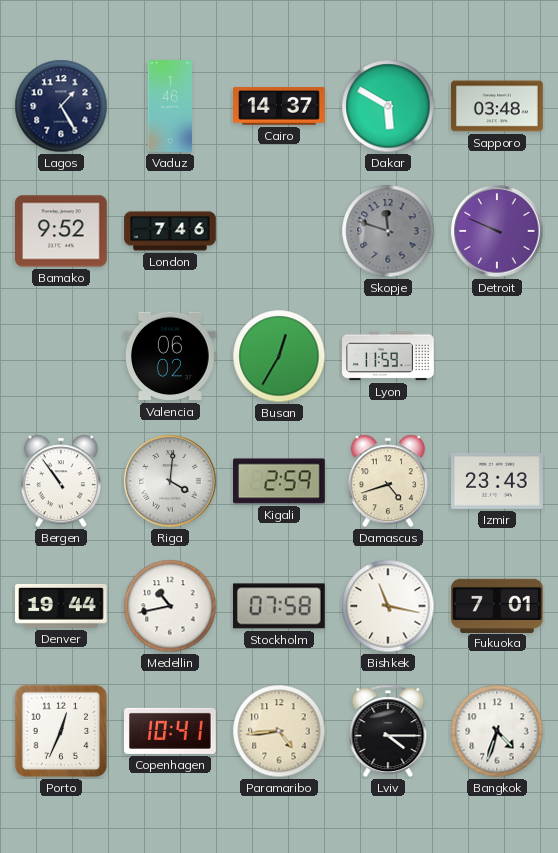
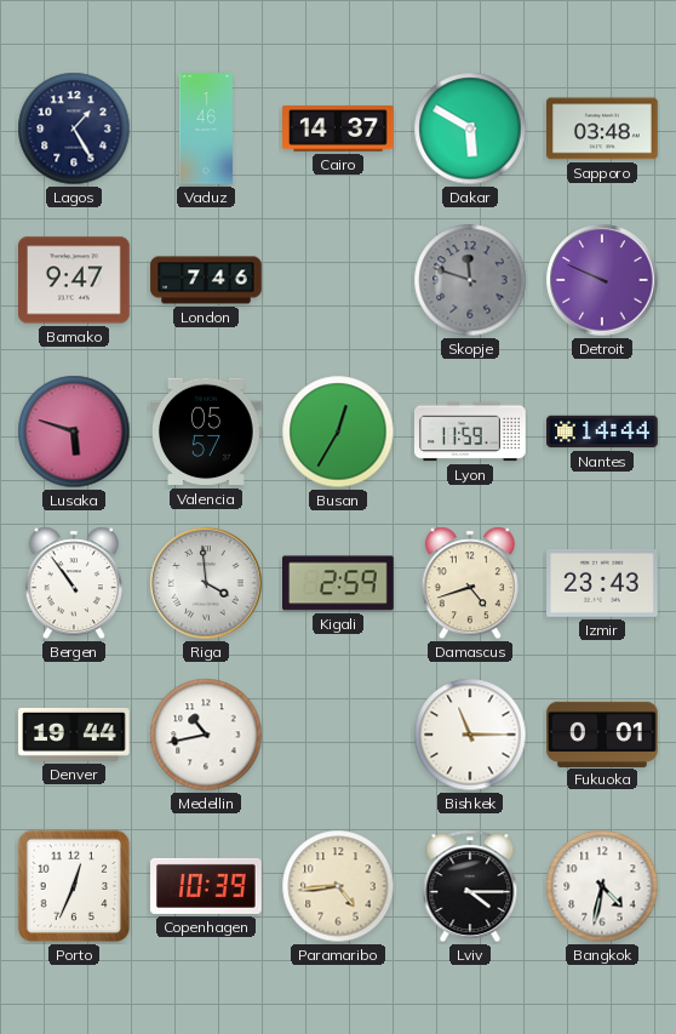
Bamako: 9:52 -> 9:47 (75, 280)
Lusaka: none -> 5:48 (74, 432)
Valencia: 06:02 -> 05:57 (207, 432)
Nantes: none -> 14:44 (602, 432)
Riga: 4:01 -> 3:59 (206, 583)
Stockholm: 07:58 -> none (279, 606)
Bishkek: 11:17 -> 11:15 (470, 735)
Fukuoka: 7:01 -> 0:01 (602, 733)
Copenhagen: 10:41 -> 10:39 (206, 886)
Bangkok: 4:33 -> 4:32 (602, 886)
